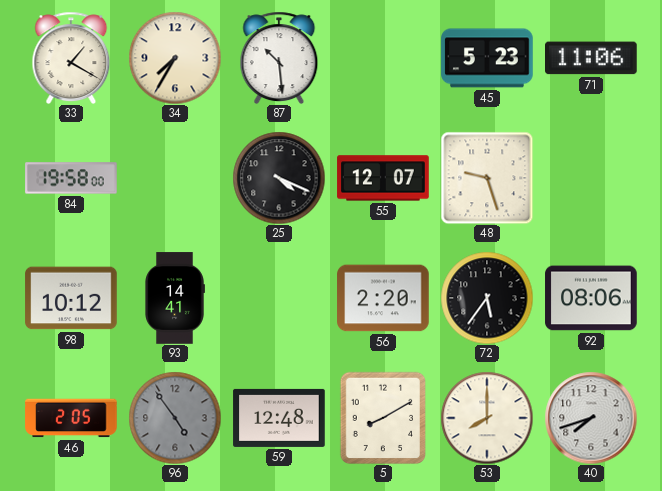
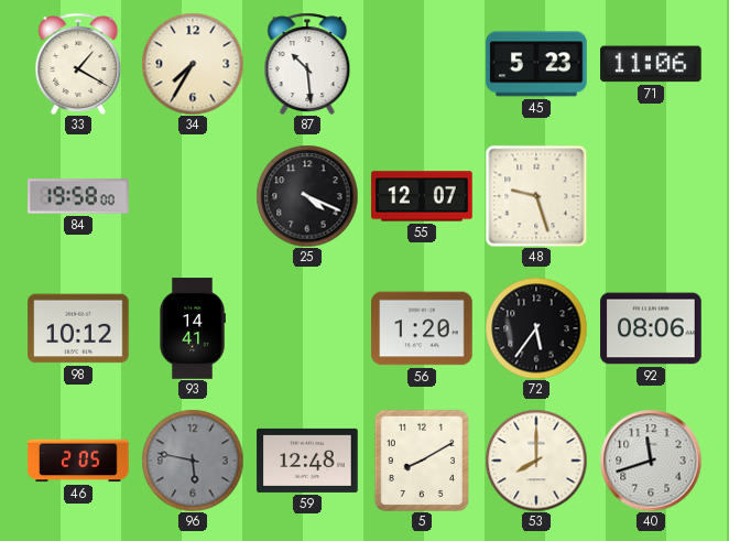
56: 2:20 -> 1:20 (422, 328)
96: 4:54 -> 5:47 (193, 461)
40: 7:42 -> 11:42 (651, 461)
